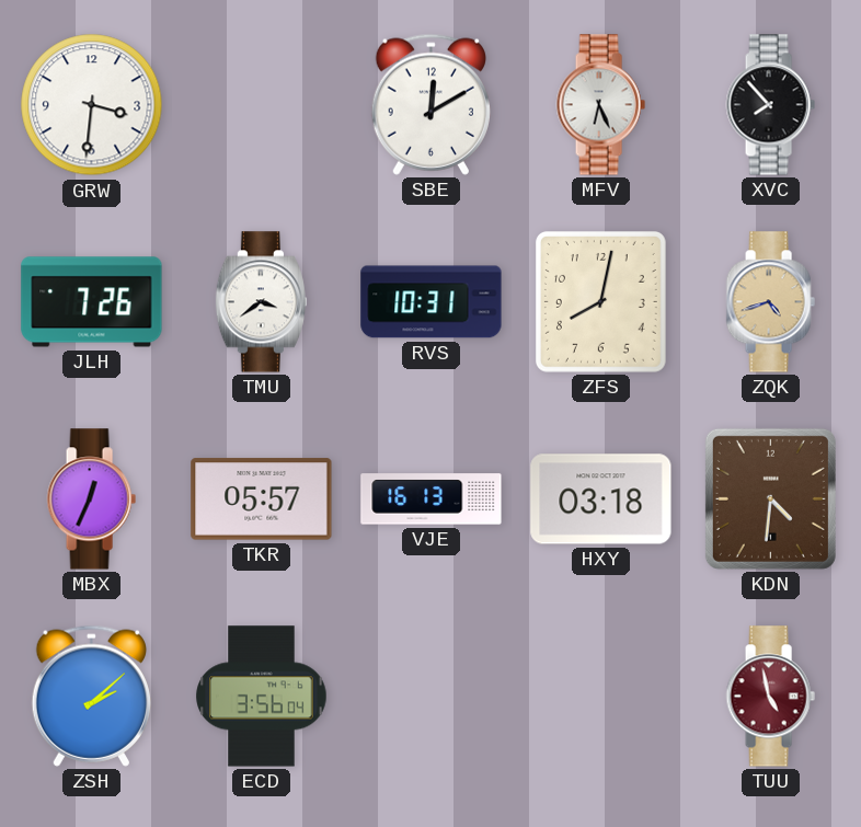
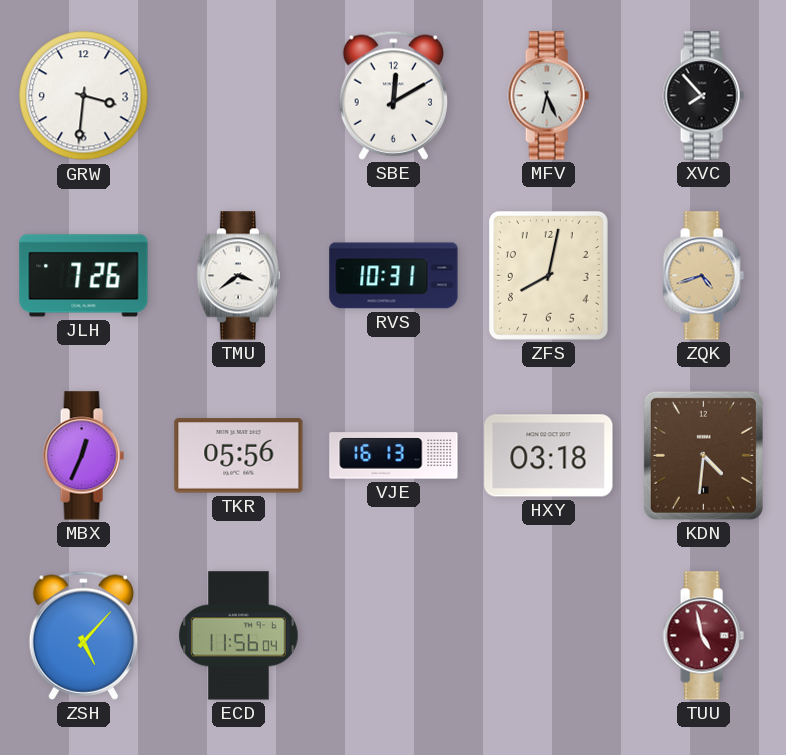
TKR: 05:57 -> 05:56 (239, 456)
ZSH: 2:08 -> 5:07 (83, 635)
ECD: 3:56 -> 11:56 (239, 636)
